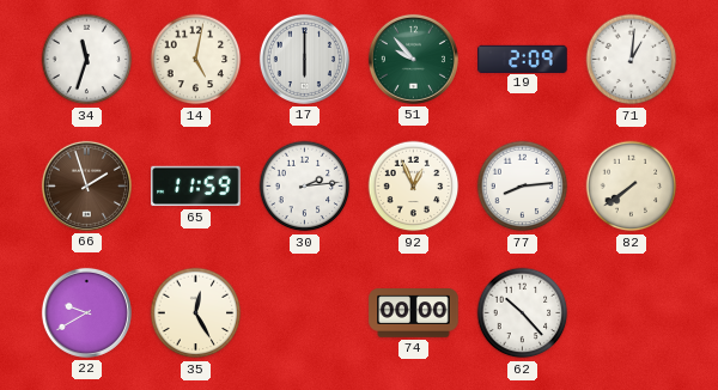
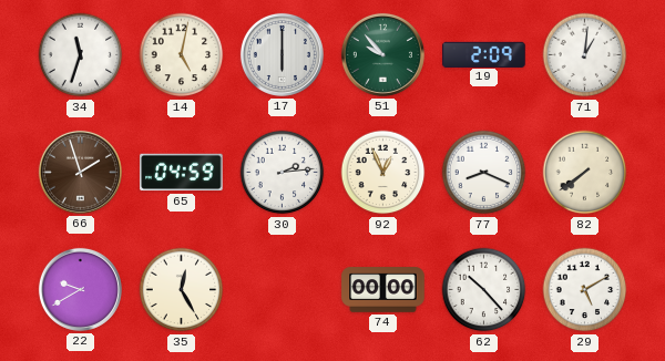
65: 11:59 -> 04:59 (182, 173)
77: 8:14 -> 8:19 (484, 173)
29: none -> 5:10 (585, 290)
